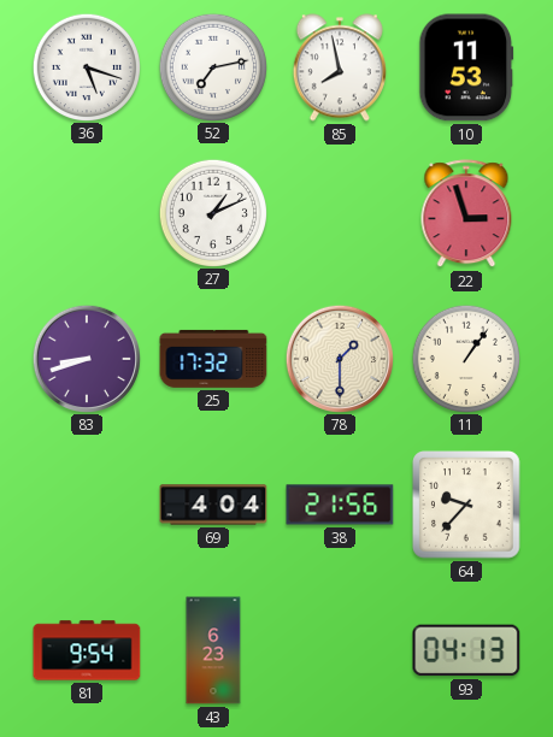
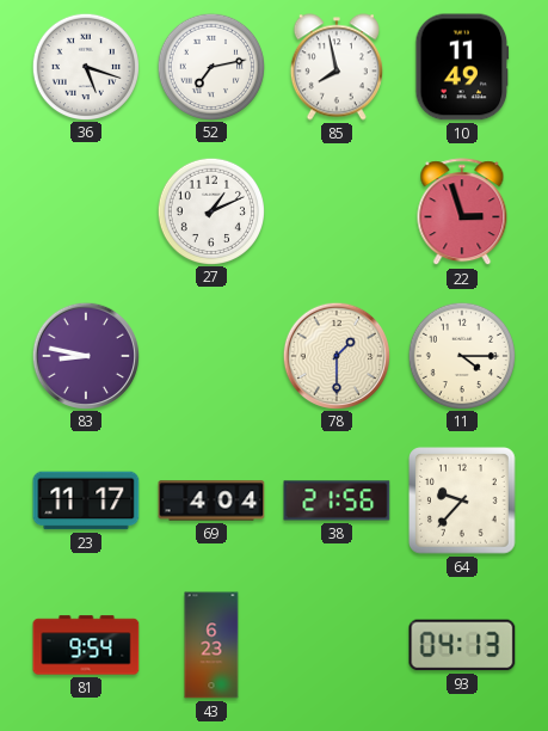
10: 11:53 -> 11:49 (462, 67)
83: 8:42 -> 8:47 (85, 355)
25: 17:32 -> none (213, 359)
11: 1:06 -> 4:15 (461, 355)
23: none -> 11:17 (86, 500)
